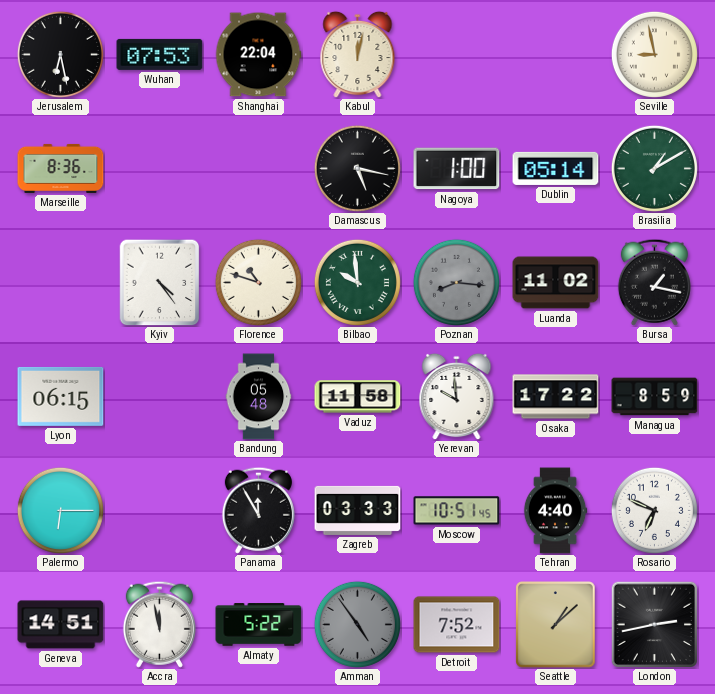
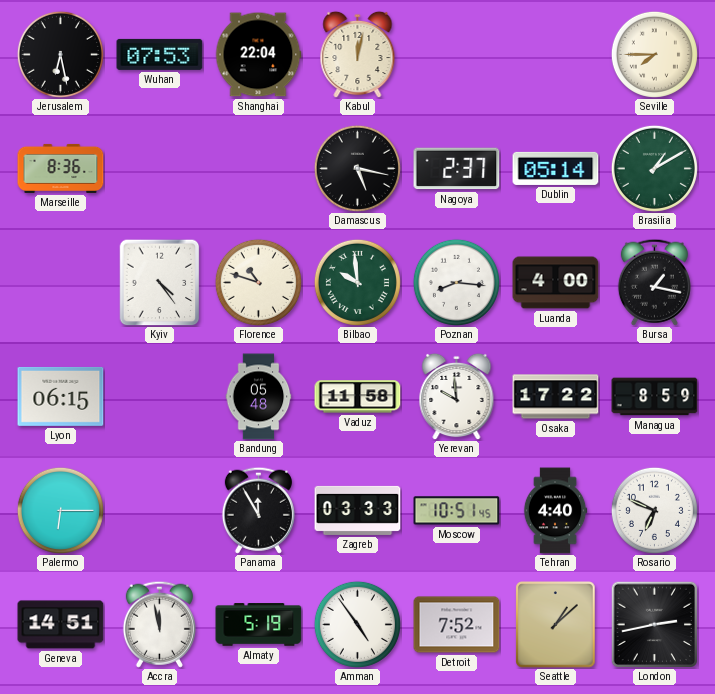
Seville: 8:58 -> 7:45 (654, 54)
Nagoya: 1:00 -> 2:37 (457, 169)
Poznan dial: grey -> white (456, 282)
Luanda: 11:02 -> 4:00 (556, 283)
Almaty: 5:22 -> 5:19 (259, 625)
Amman dial: grey -> white (357, 624)
